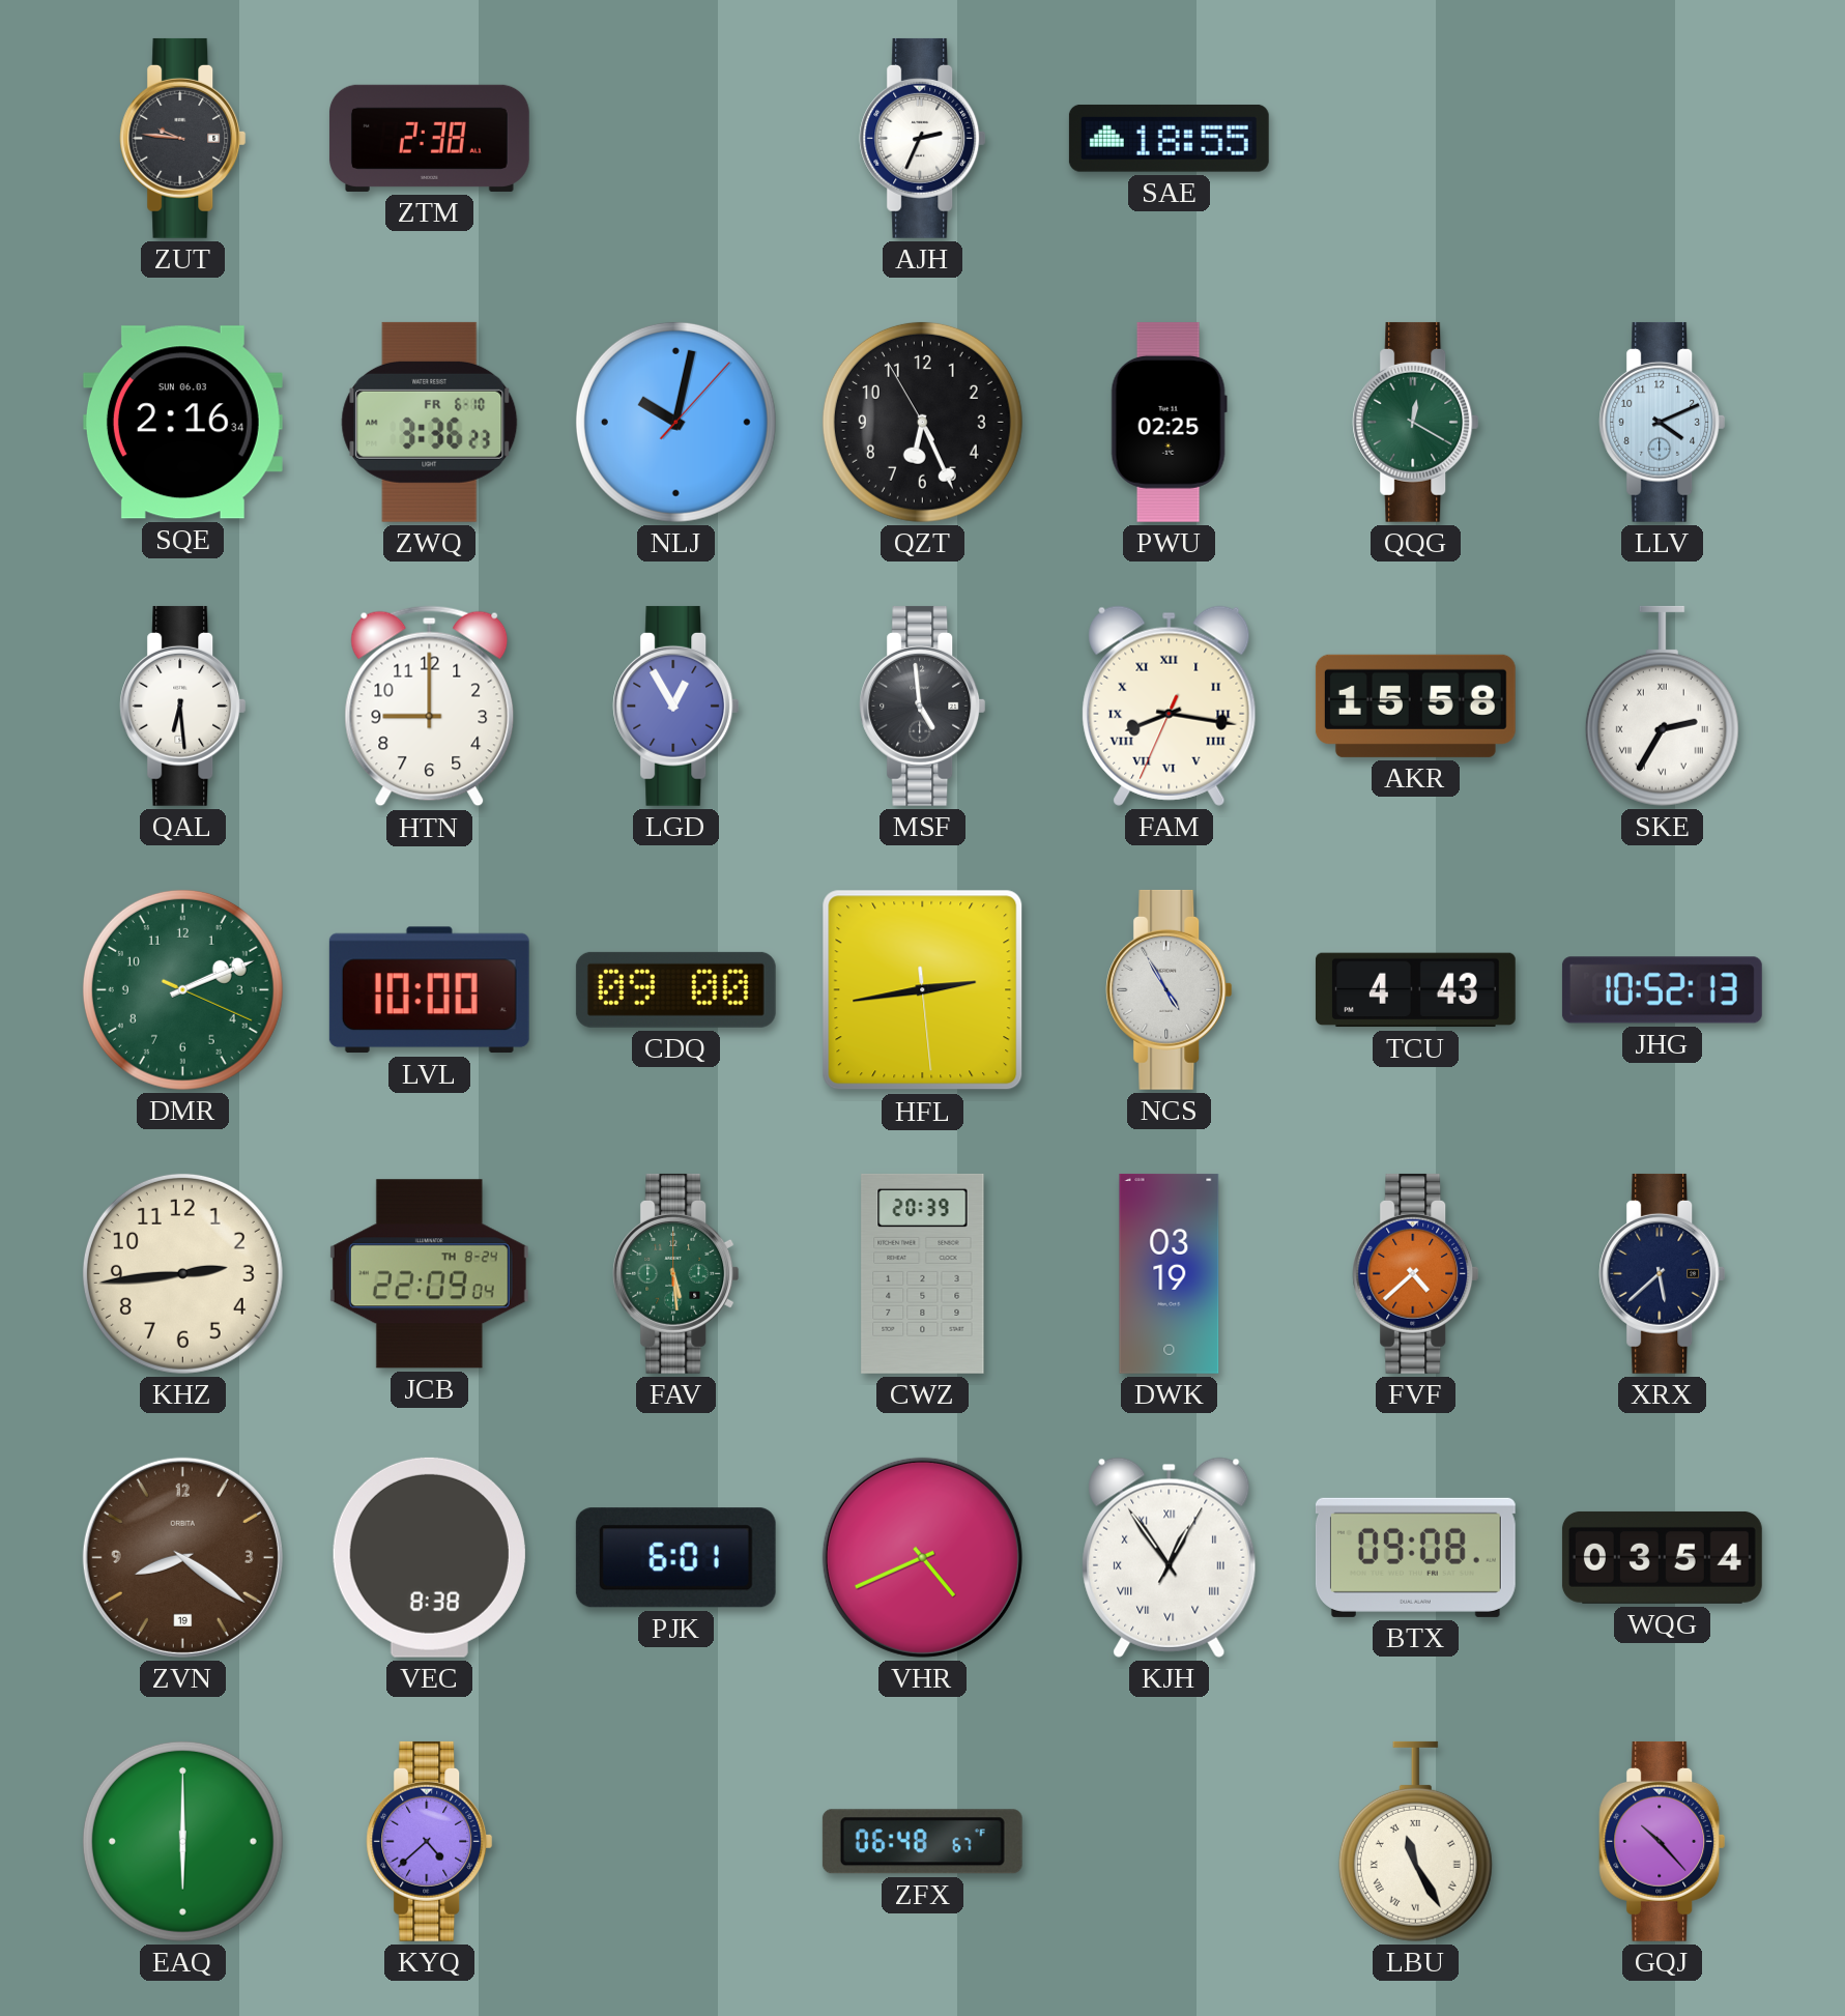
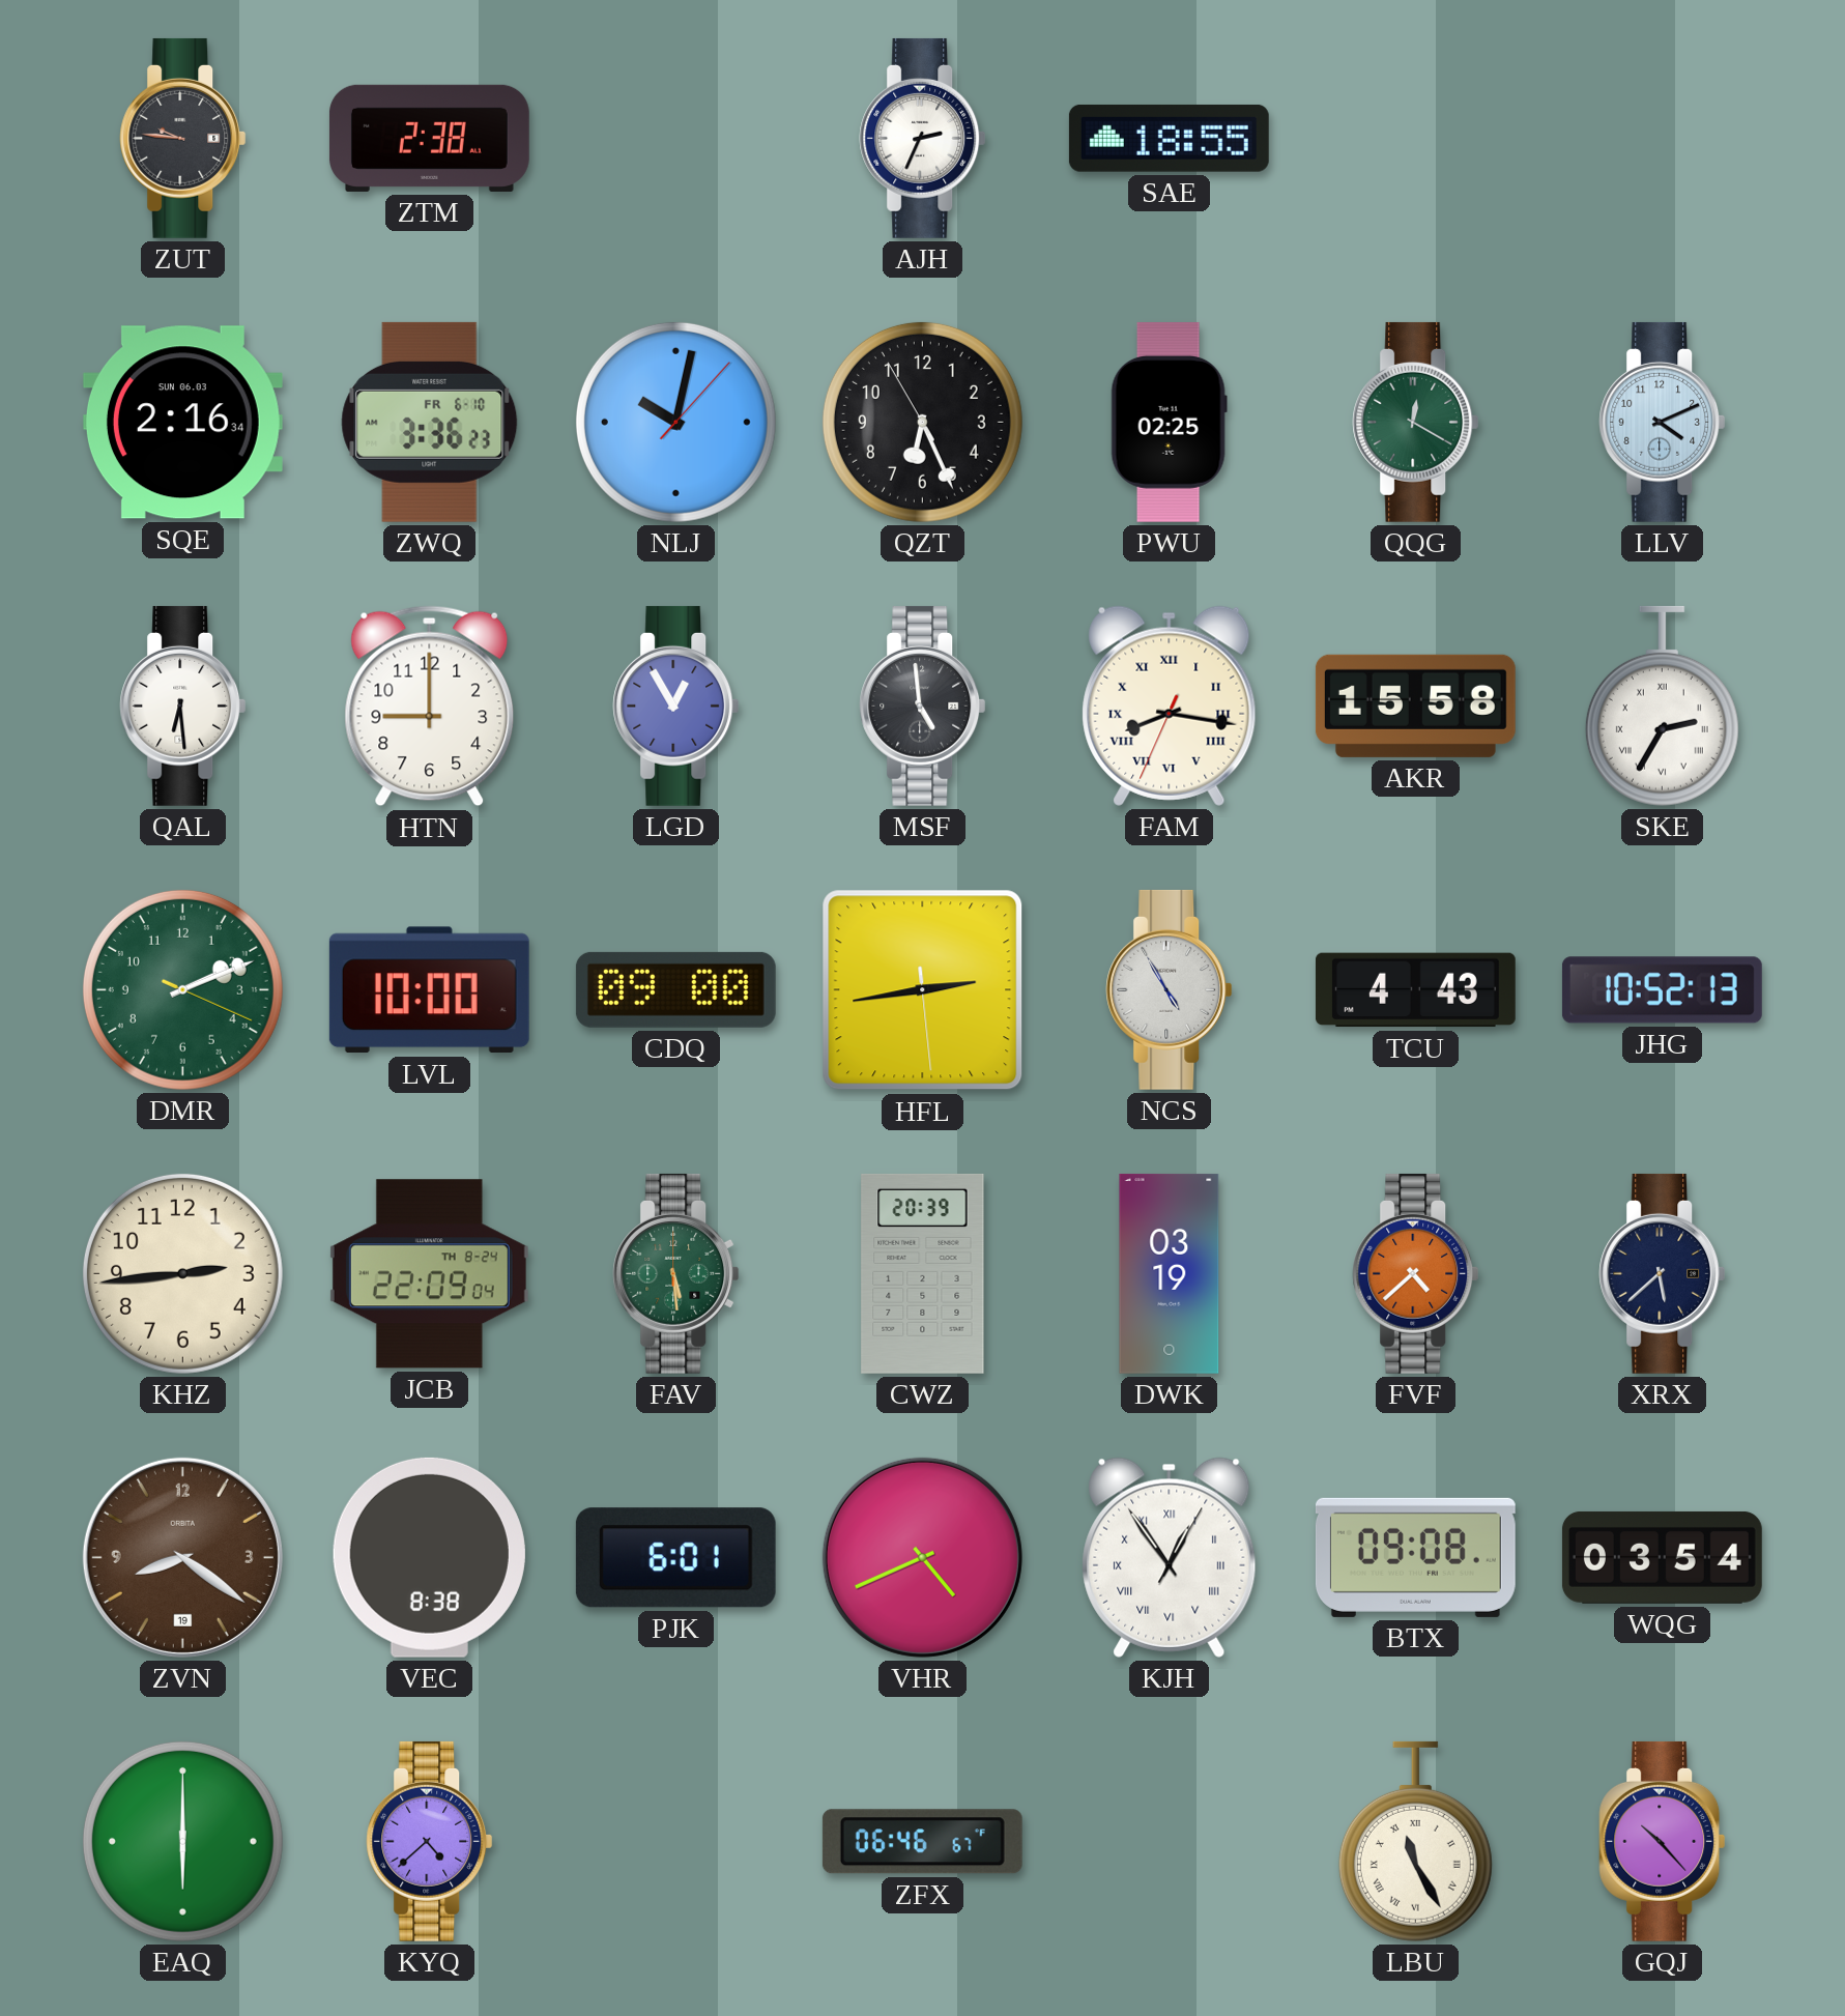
ZFX: 06:48 -> 06:46 (922, 1842)
